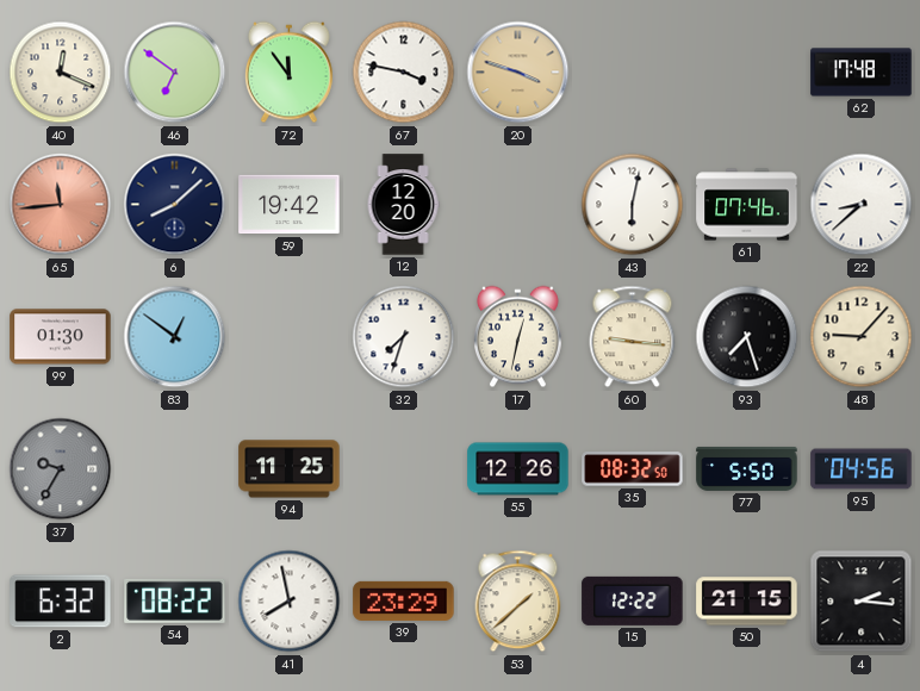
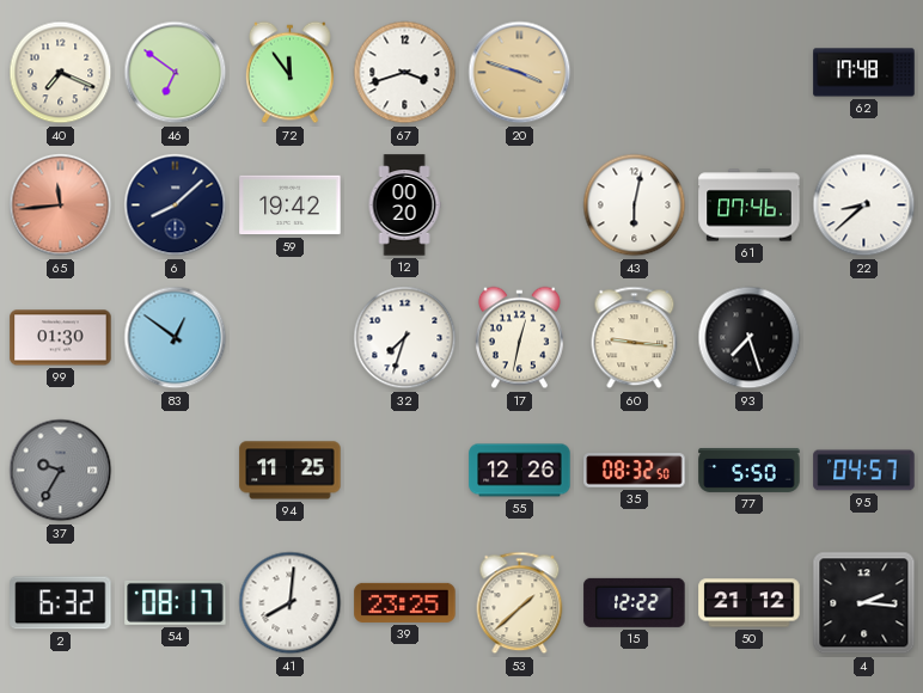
40: 12:19 -> 7:19 (61, 73)
67: 3:47 -> 3:42 (405, 73)
12: 12:20 -> 00:20 (404, 206)
48: 9:07 -> none (862, 337)
95: 04:56 -> 04:57 (864, 471)
54: 08:22 -> 08:17 (176, 602)
41: 7:58 -> 8:01 (291, 603)
39: 23:29 -> 23:25 (405, 602)
50: 21:15 -> 21:12 (750, 603)
